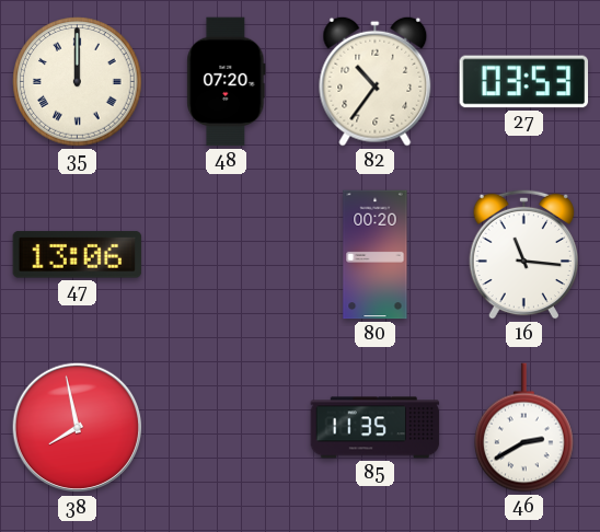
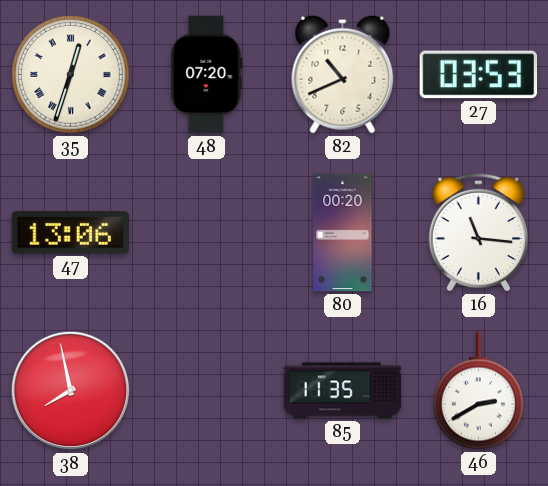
35: 12:00 -> 12:33 (71, 75)
82: 10:36 -> 10:41 (343, 74)
